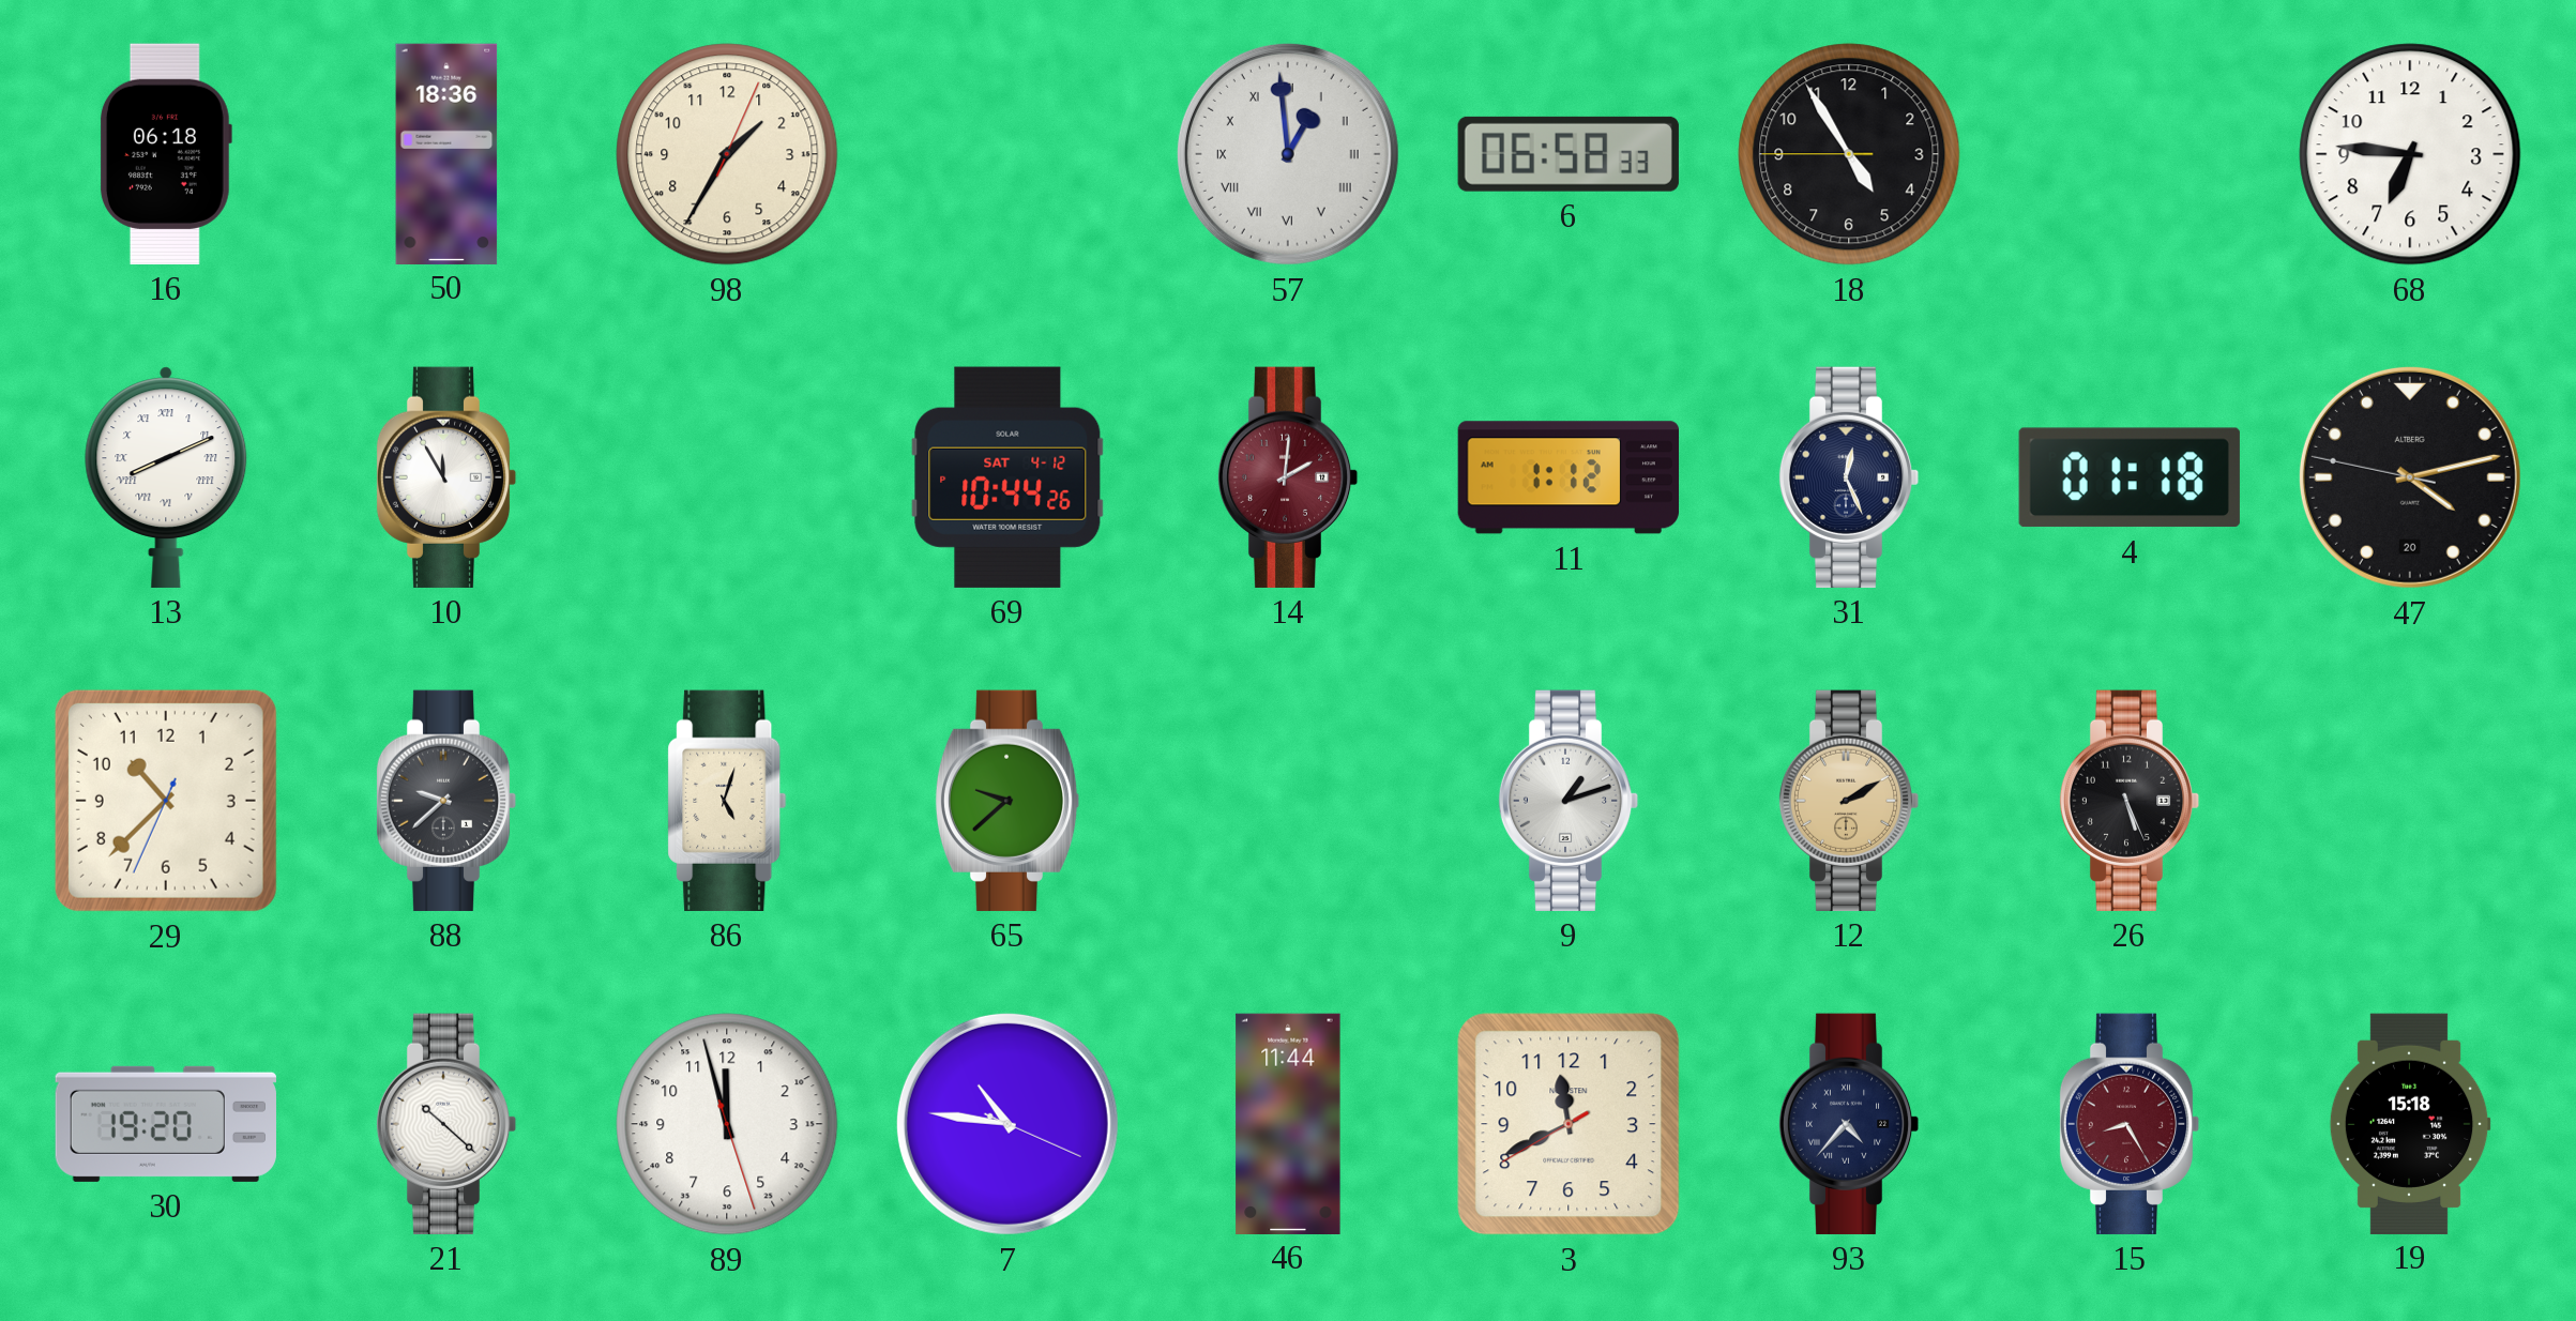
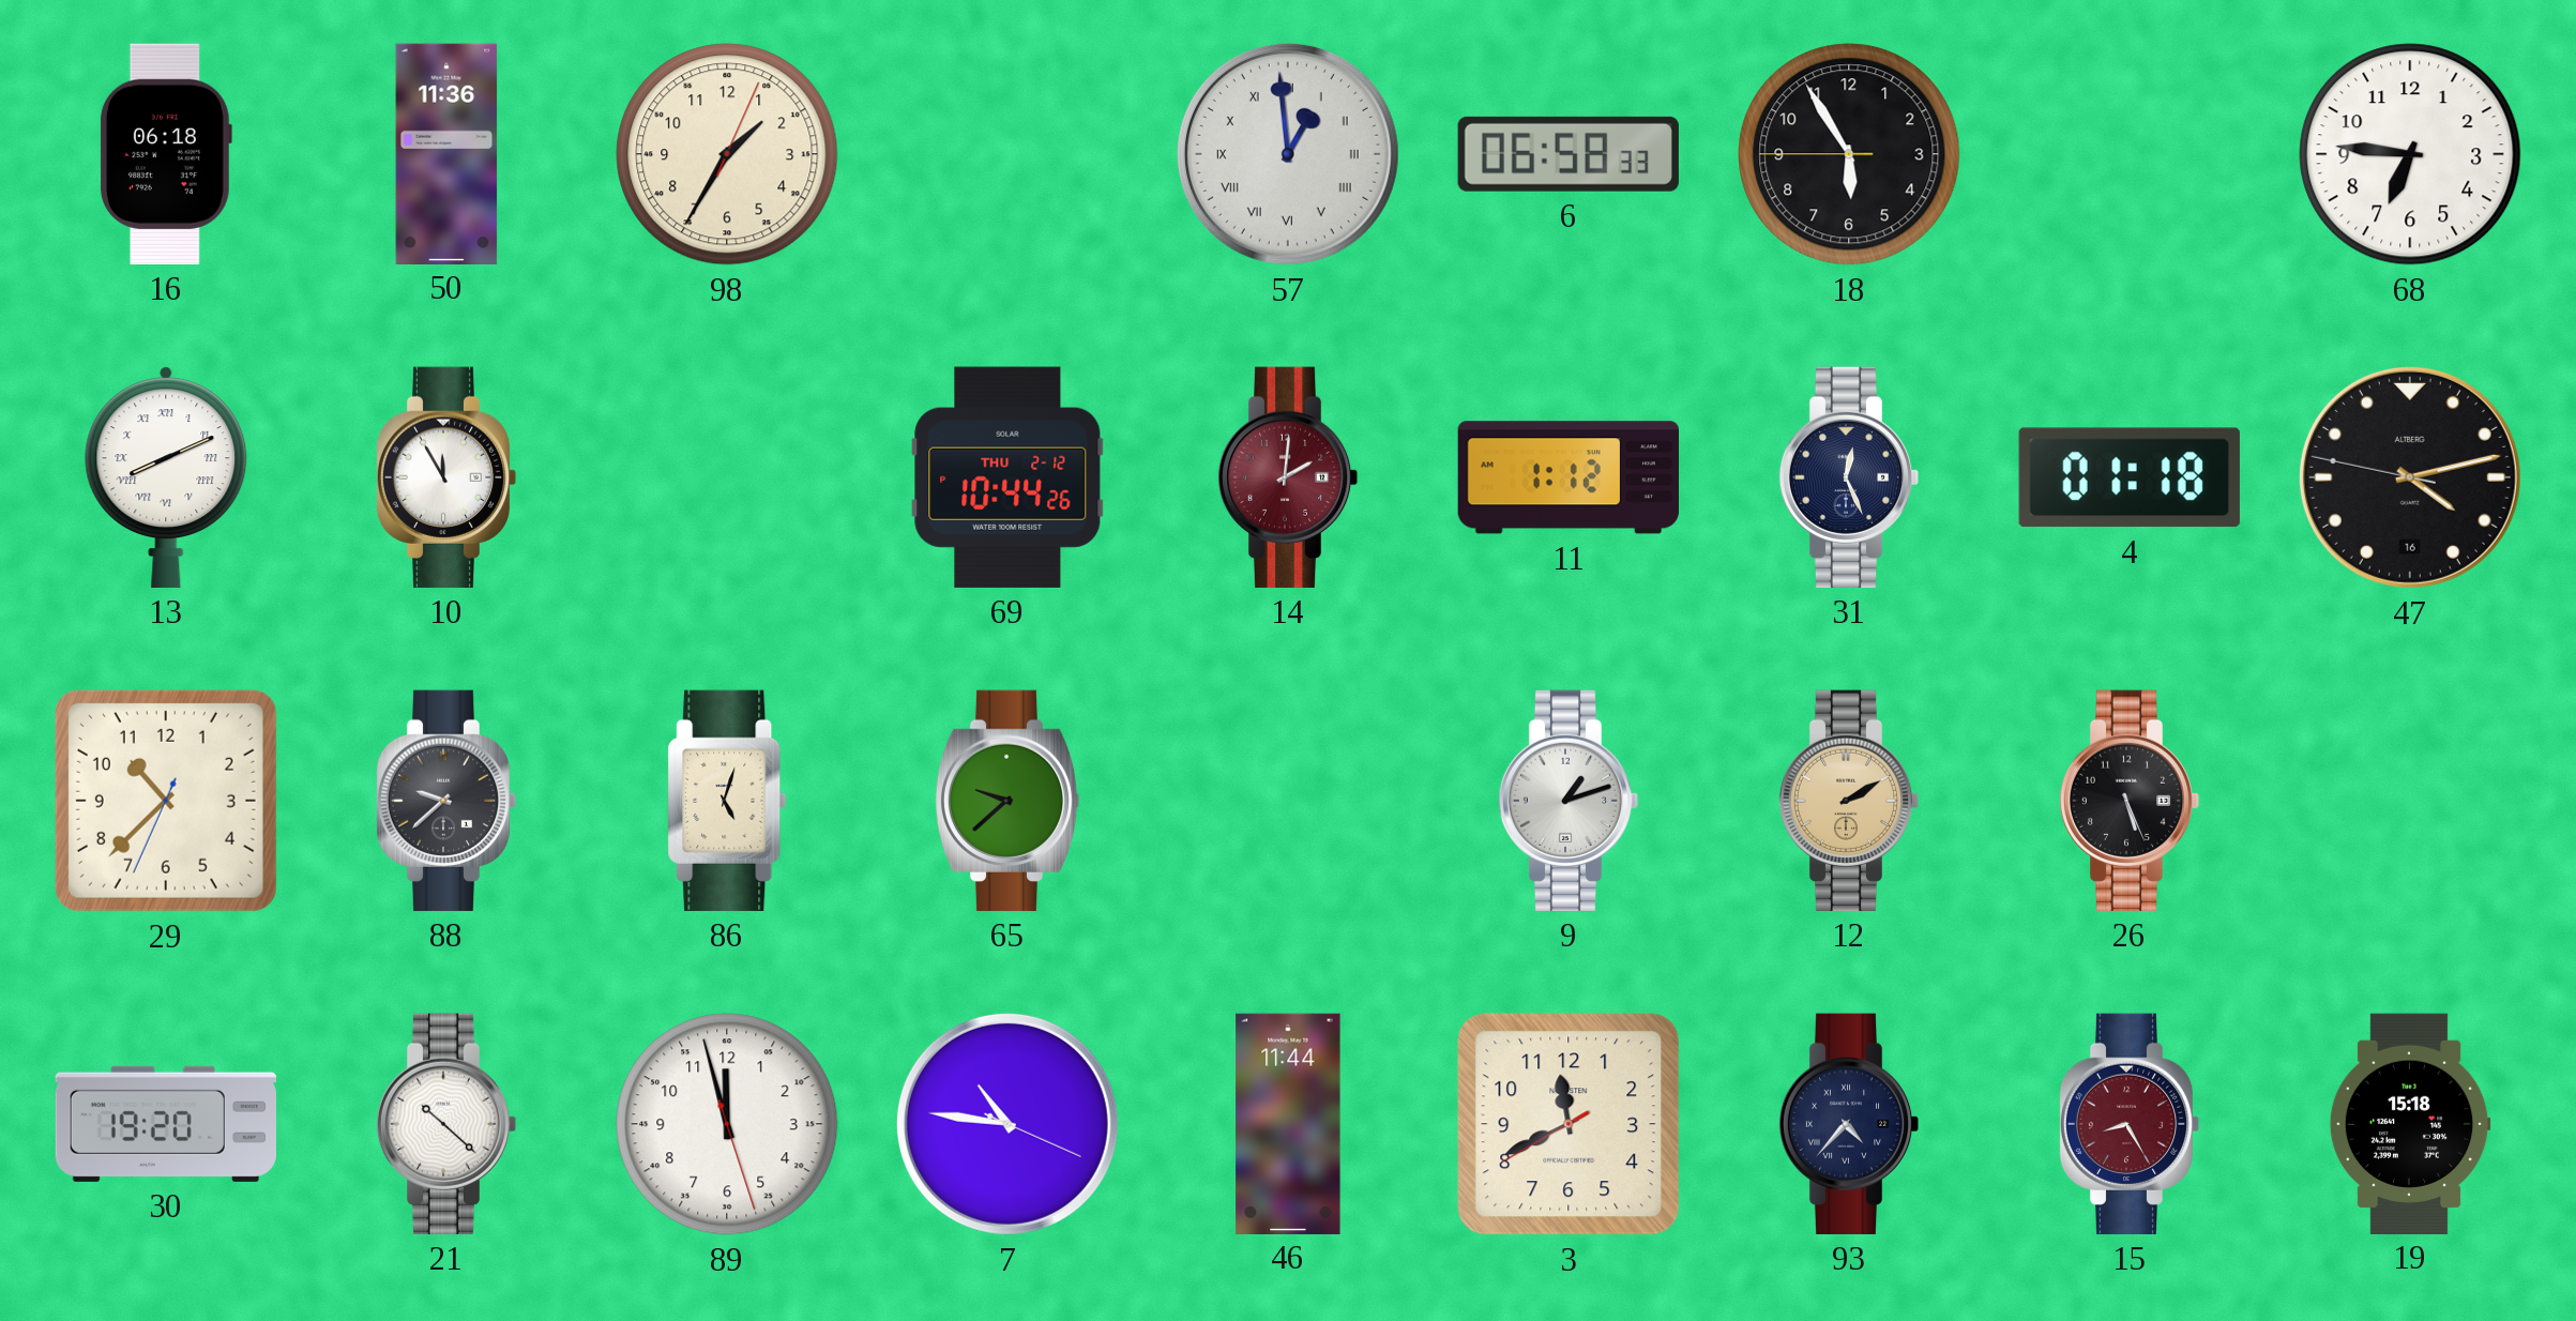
50: 18:36 -> 11:36 (446, 153)
18: 4:54 -> 5:54 (1849, 154)
69 date: SAT 4-12 -> THU 2-12 (1007, 477)
47 date: 20 -> 16 (2410, 477)
